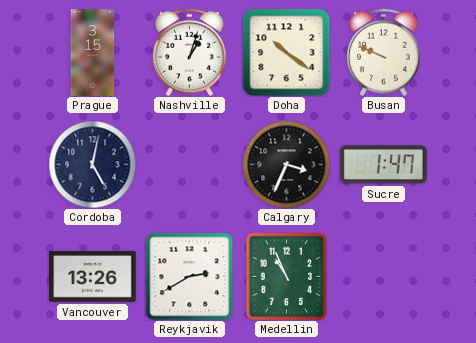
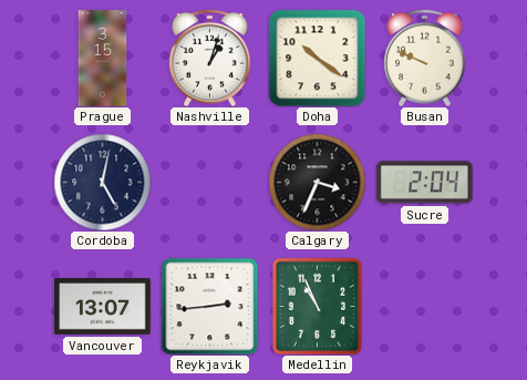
Sucre: 1:47 -> 2:04 (424, 183)
Vancouver: 13:26 -> 13:07 (103, 307)
Reykjavik: 2:40 -> 2:44 (209, 306)
